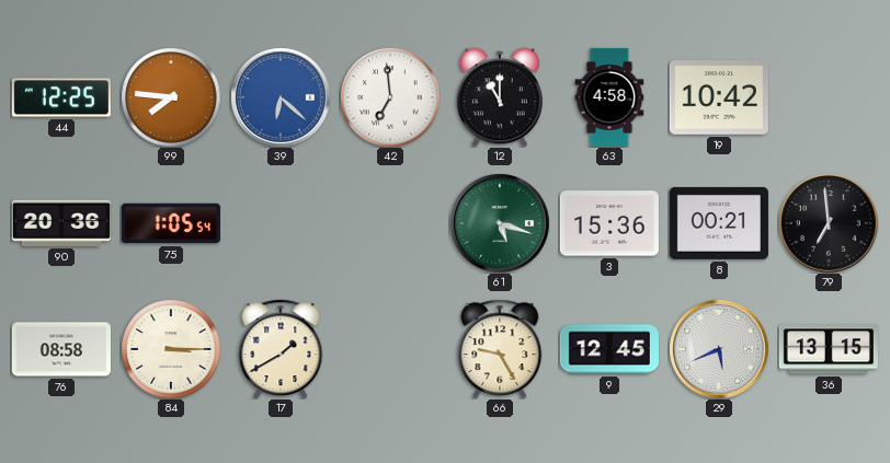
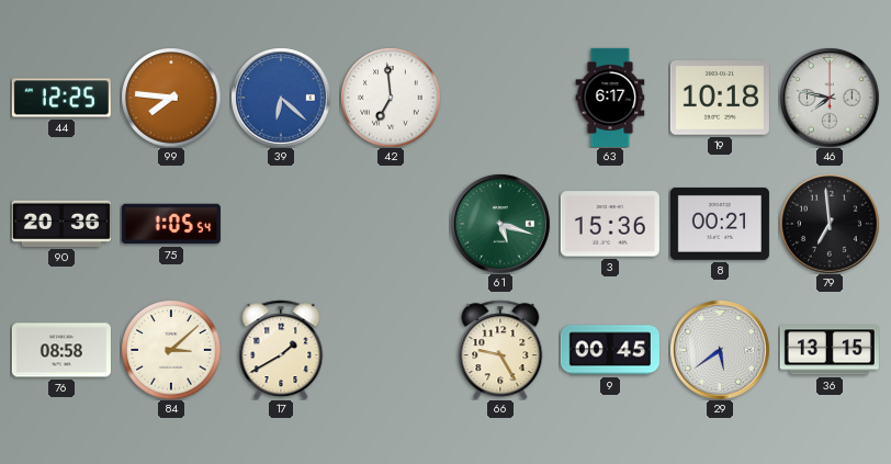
12: 11:00 -> none (500, 97)
63: 4:58 -> 6:17 (610, 98)
19: 10:42 -> 10:18 (720, 99)
46: none -> 7:47 (830, 98)
84: 3:15 -> 3:08 (171, 350)
9: 12:45 -> 00:45 (610, 350)
29: 5:41 -> 5:39 (720, 350)
